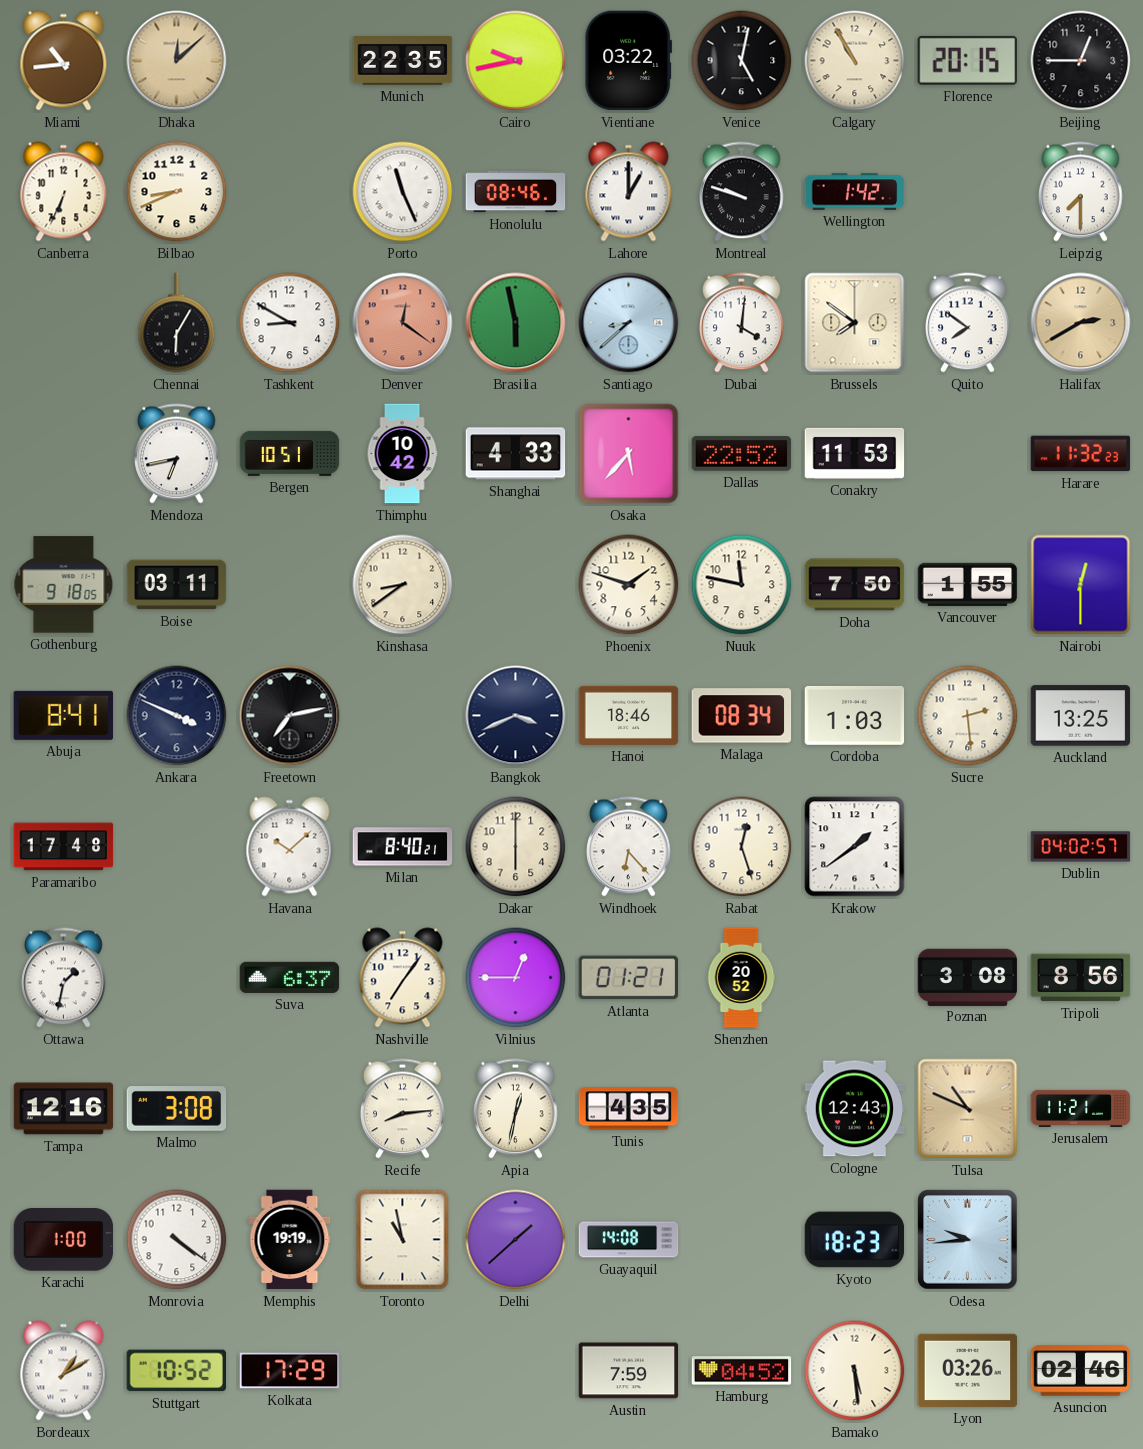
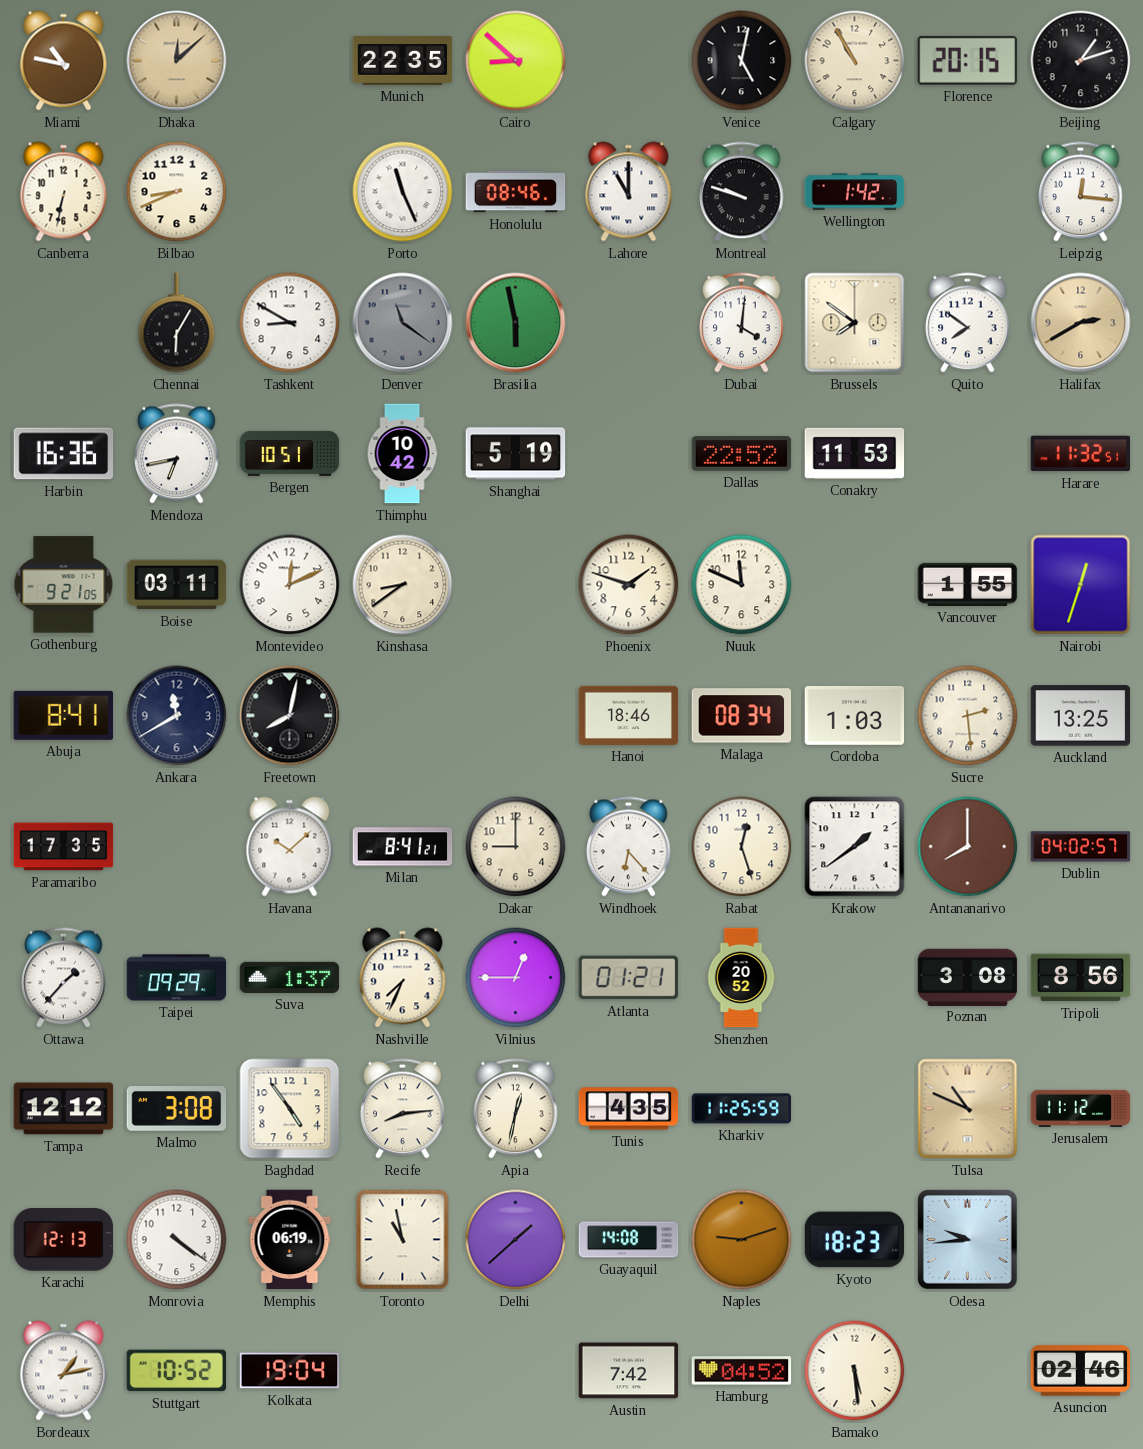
Miami: 10:44 -> 10:47 (64, 61)
Cairo: 9:43 -> 8:52 (516, 61)
Vientiane: 03:22 -> none (628, 61)
Beijing: 12:45 -> 1:12 (1081, 61)
Canberra: 6:34 -> 6:32 (64, 192)
Lahore: 1:00 -> 11:00 (629, 192)
Leipzig: 7:30 -> 12:16 (1081, 192)
Denver: 12:21 -> 11:21 (403, 323)
Denver dial: salmon -> grey (403, 323)
Santiago: 8:38 -> none (629, 323)
Harbin: none -> 16:36 (64, 454)
Shanghai: 4:33 -> 5:19 (516, 454)
Osaka: 5:37 -> none (629, 454)
Harare: 11:32:23 -> 11:32:51 (1081, 454)
Gothenburg: 9:18 -> 9:21 (64, 585)
Montevideo: none -> 12:11 (290, 585)
Nuuk: 11:47 -> 11:49 (742, 585)
Doha: 7:50 -> none (855, 585)
Nairobi: 12:30 -> 12:33 (1081, 585)
Ankara: 3:49 -> 11:40 (177, 716)
Freetown: 7:13 -> 8:02 (290, 716)
Bangkok: 3:41 -> none (516, 716)
Paramaribo: 17:48 -> 17:35 (64, 847)
Milan: 8:40 -> 8:41 (403, 847)
Dakar: 6:00 -> 9:00 (516, 847)
Antananarivo: none -> 8:00 (968, 847)
Ottawa: 1:32 -> 1:37 (64, 978)
Taipei: none -> 09:29 (177, 978)
Suva: 6:37 -> 1:37 (290, 977)
Nashville: 7:06 -> 7:34 (403, 978)
Tampa: 12:16 -> 12:12 (64, 1109)
Baghdad: none -> 4:54 (290, 1109)
Kharkiv: none -> 11:25 (742, 1109)
Cologne: 12:43 -> none (855, 1109)
Jerusalem: 11:21 -> 11:12 (1081, 1108)
Karachi: 1:00 -> 12:13 (64, 1240)
Memphis: 19:19 -> 06:19 (290, 1240)
Naples: none -> 9:12 (742, 1240)
Bordeaux: 1:10 -> 1:13 (64, 1371)
Kolkata: 17:29 -> 19:04 (290, 1371)
Austin: 7:59 -> 7:42 (629, 1371)
Lyon: 03:26 -> none (968, 1370)
